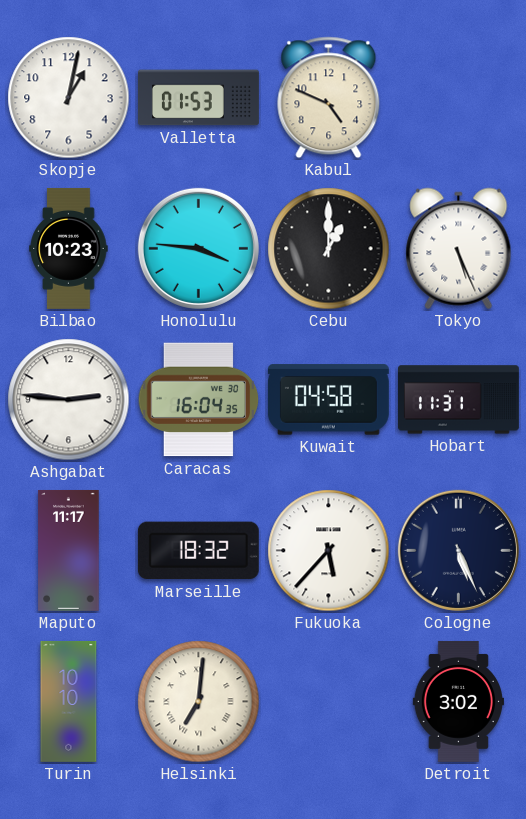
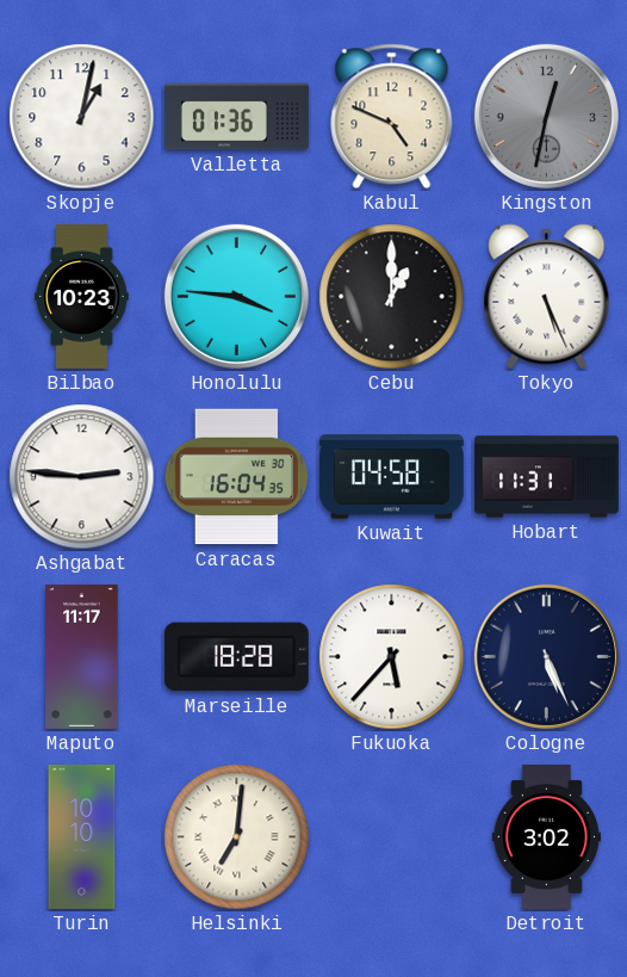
Valletta: 01:53 -> 01:36 (236, 117)
Kingston: none -> 12:32 (546, 116)
Marseille: 18:32 -> 18:28 (236, 657)
